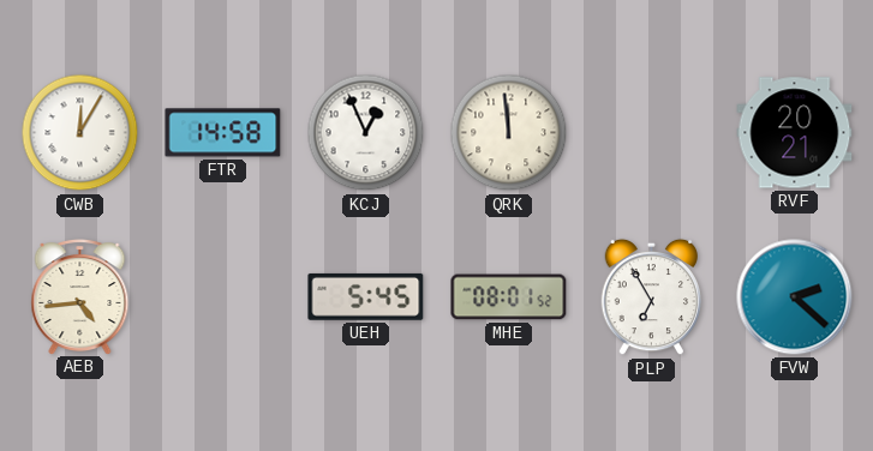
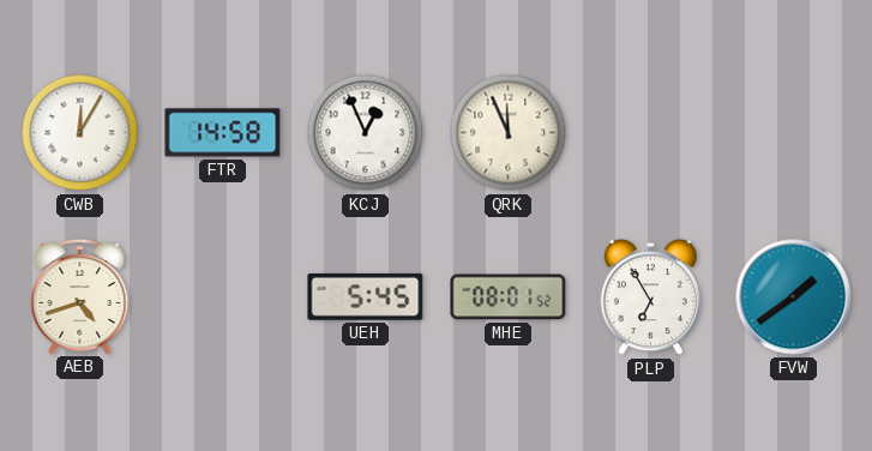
QRK: 11:59 -> 11:56 (509, 133)
RVF: 20:21 -> none (795, 133)
AEB: 4:44 -> 4:42 (80, 297)
FVW: 2:22 -> 1:39 (794, 297)
